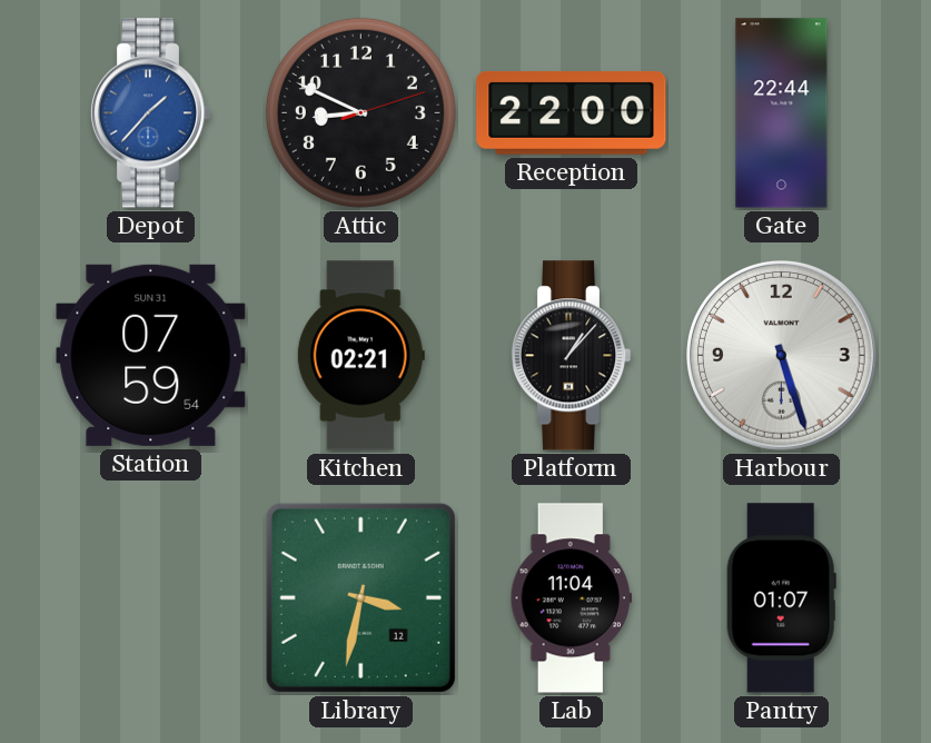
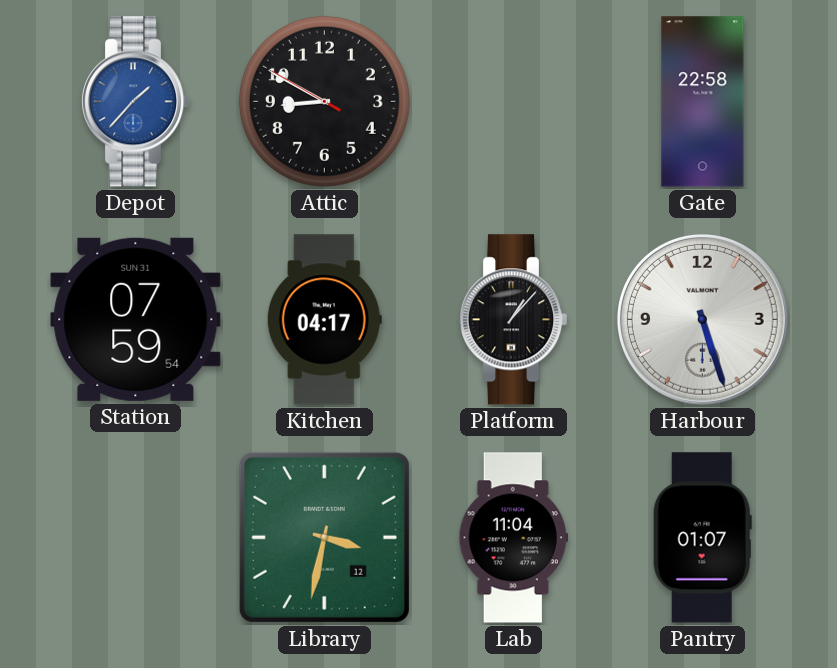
Attic: 8:49:12 -> 8:49:50 (324, 101)
Reception: 22:00 -> none (572, 112)
Gate: 22:44 -> 22:58 (703, 102)
Kitchen: 02:21 -> 04:17 (324, 320)
